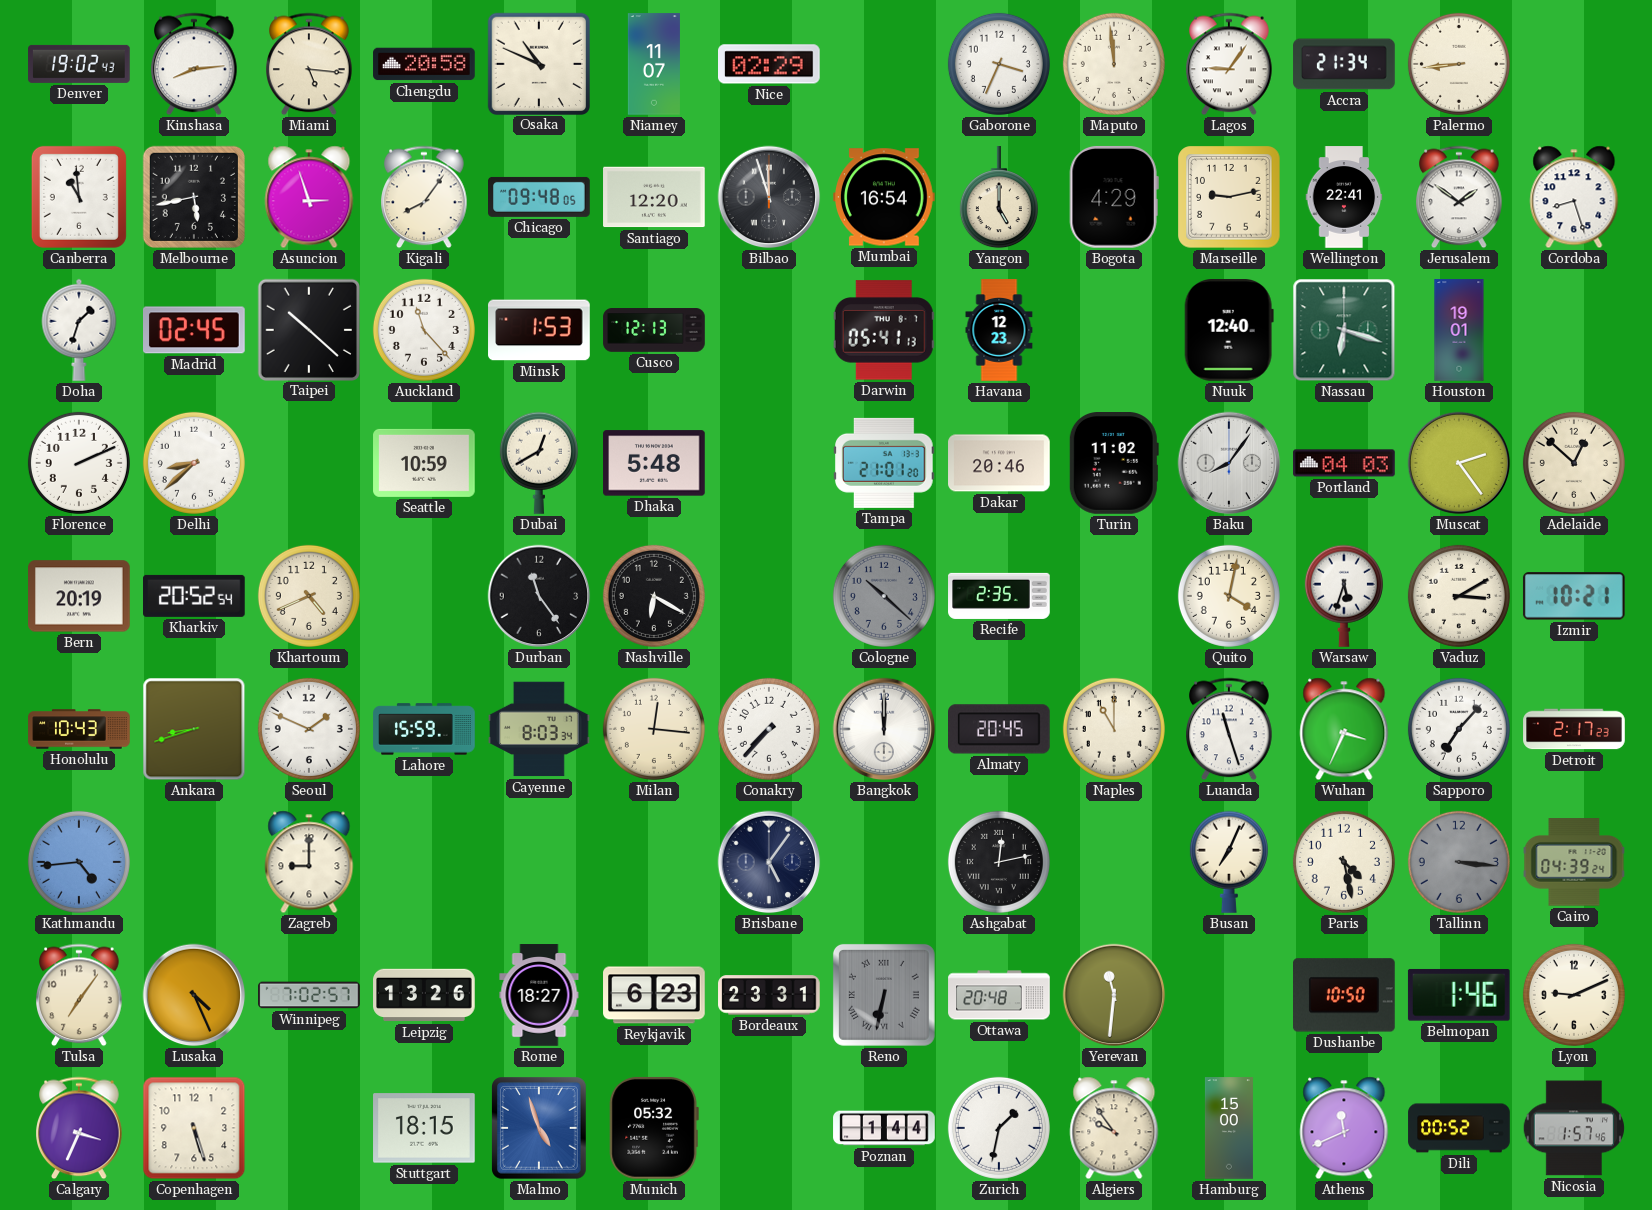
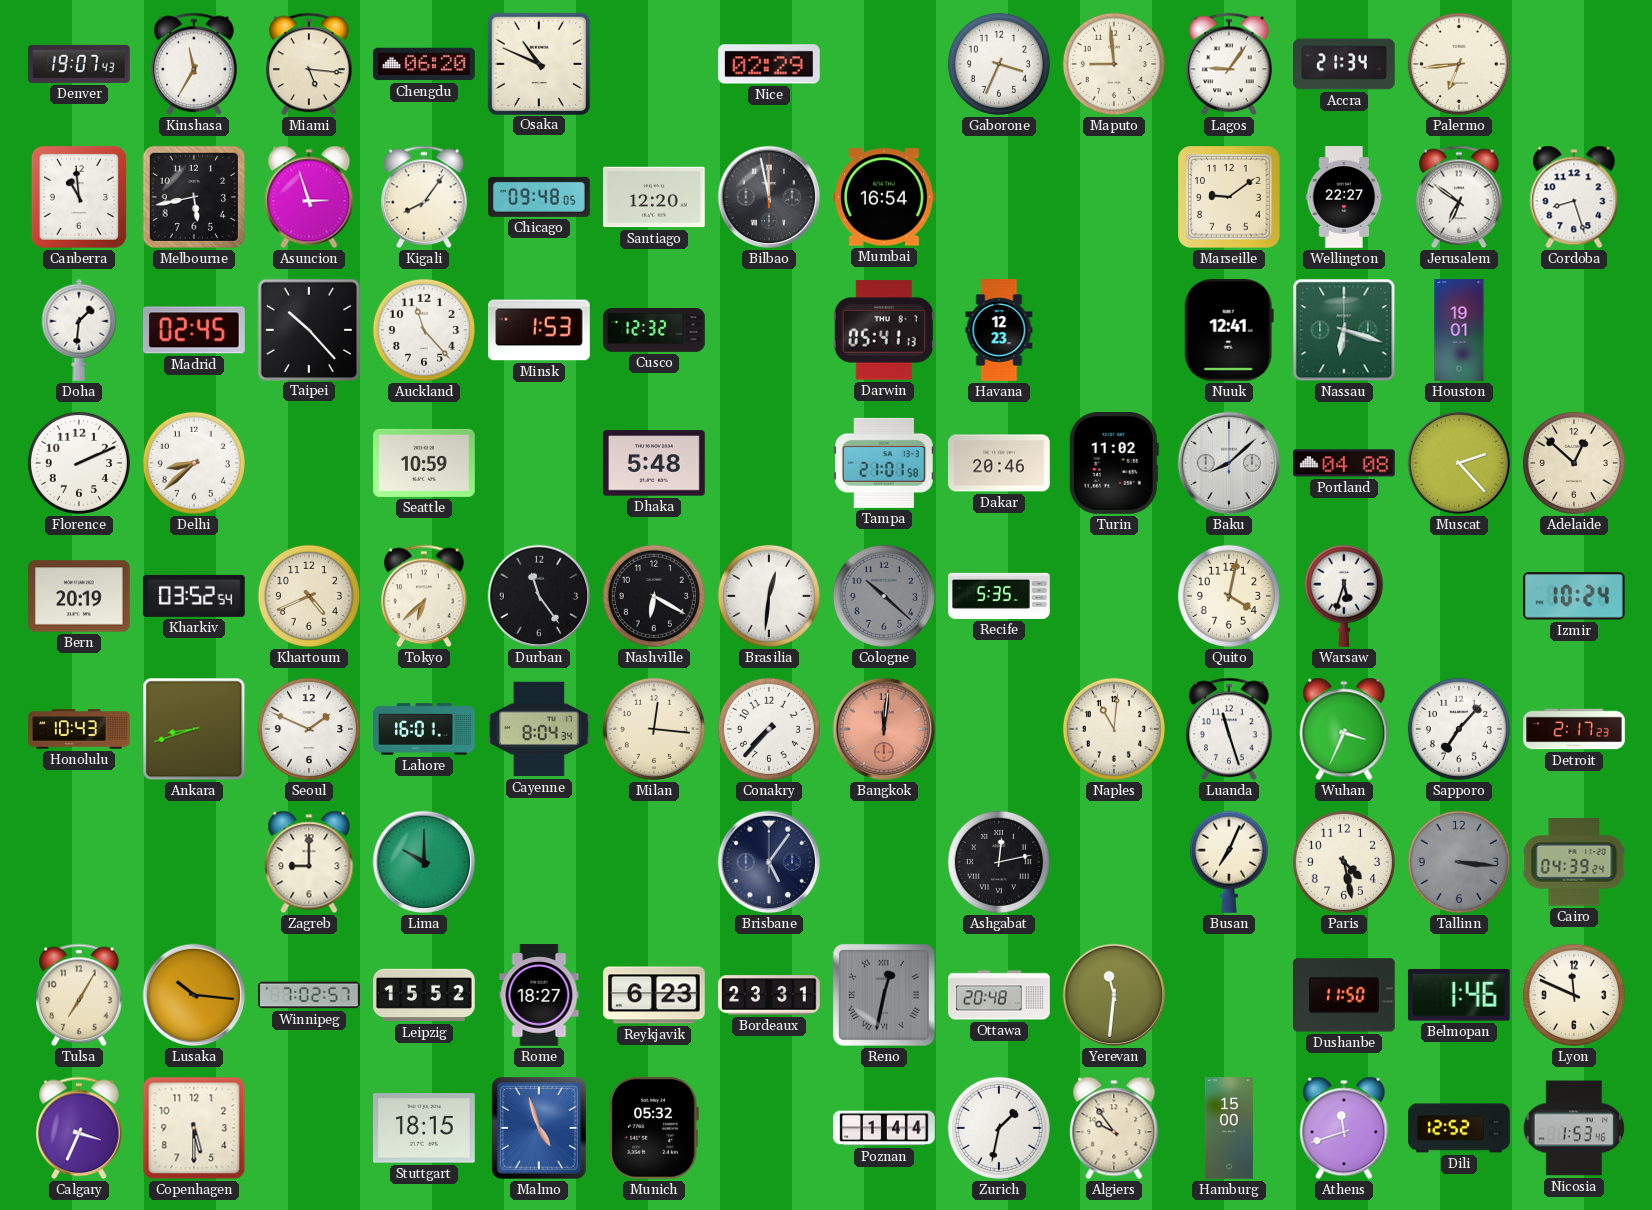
Denver: 19:02 -> 19:07 (79, 64)
Kinshasa: 8:14 -> 11:35 (194, 64)
Chengdu: 20:58 -> 06:20 (424, 64)
Niamey: 11:07 -> none (654, 64)
Maputo: 11:59 -> 8:59 (1114, 64)
Palermo: 8:44 -> 6:44 (1459, 64)
Bilbao: 11:57 -> 11:58 (769, 197)
Yangon: 5:00 -> none (999, 198)
Bogota: 4:29 -> none (1114, 197)
Marseille: 9:13 -> 9:09 (1229, 197)
Wellington: 22:41 -> 22:27 (1344, 197)
Jerusalem: 1:51 -> 6:51 (1459, 197)
Doha: 1:33 -> 1:31 (79, 330)
Taipei: 10:22 -> 10:23 (308, 329)
Cusco: 12:13 -> 12:32 (654, 330)
Nuuk: 12:40 -> 12:41 (1229, 331)
Dubai: 12:40 -> none (539, 463)
Tampa: 21:01:20 -> 21:01:58 (885, 463)
Baku: 8:06 -> 8:08 (1229, 463)
Portland: 04:03 -> 04:08 (1344, 463)
Muscat: 2:24 -> 2:23 (1459, 463)
Kharkiv: 20:52 -> 03:52 (195, 596)
Tokyo: none -> 6:38 (424, 596)
Brasilia: none -> 12:31 (769, 596)
Recife: 2:35 -> 5:35 (999, 596)
Vaduz: 3:10 -> none (1459, 596)
Izmir: 10:21 -> 10:24 (1574, 596)
Lahore: 15:59 -> 16:01 (424, 729)
Cayenne: 8:03 -> 8:04 (539, 729)
Bangkok: 12:00 -> 12:01 (884, 729)
Bangkok dial: white -> salmon (884, 729)
Almaty: 20:45 -> none (1000, 729)
Naples: 11:00 -> 11:01 (1114, 729)
Kathmandu: 4:44 -> none (79, 862)
Lima: none -> 10:00 (424, 862)
Tulsa: 7:06 -> 7:05 (79, 995)
Lusaka: 4:26 -> 10:16 (194, 995)
Leipzig: 13:26 -> 15:52 (424, 995)
Reno: 6:32 -> 12:32 (884, 995)
Dushanbe: 10:50 -> 11:50 (1345, 995)
Lyon: 9:11 -> 11:49 (1574, 995)
Copenhagen: 5:27 -> 5:30 (194, 1128)
Athens: 11:41 -> 11:42 (1344, 1128)
Dili: 00:52 -> 12:52 (1459, 1128)
Nicosia: 1:57 -> 1:53 (1573, 1128)
